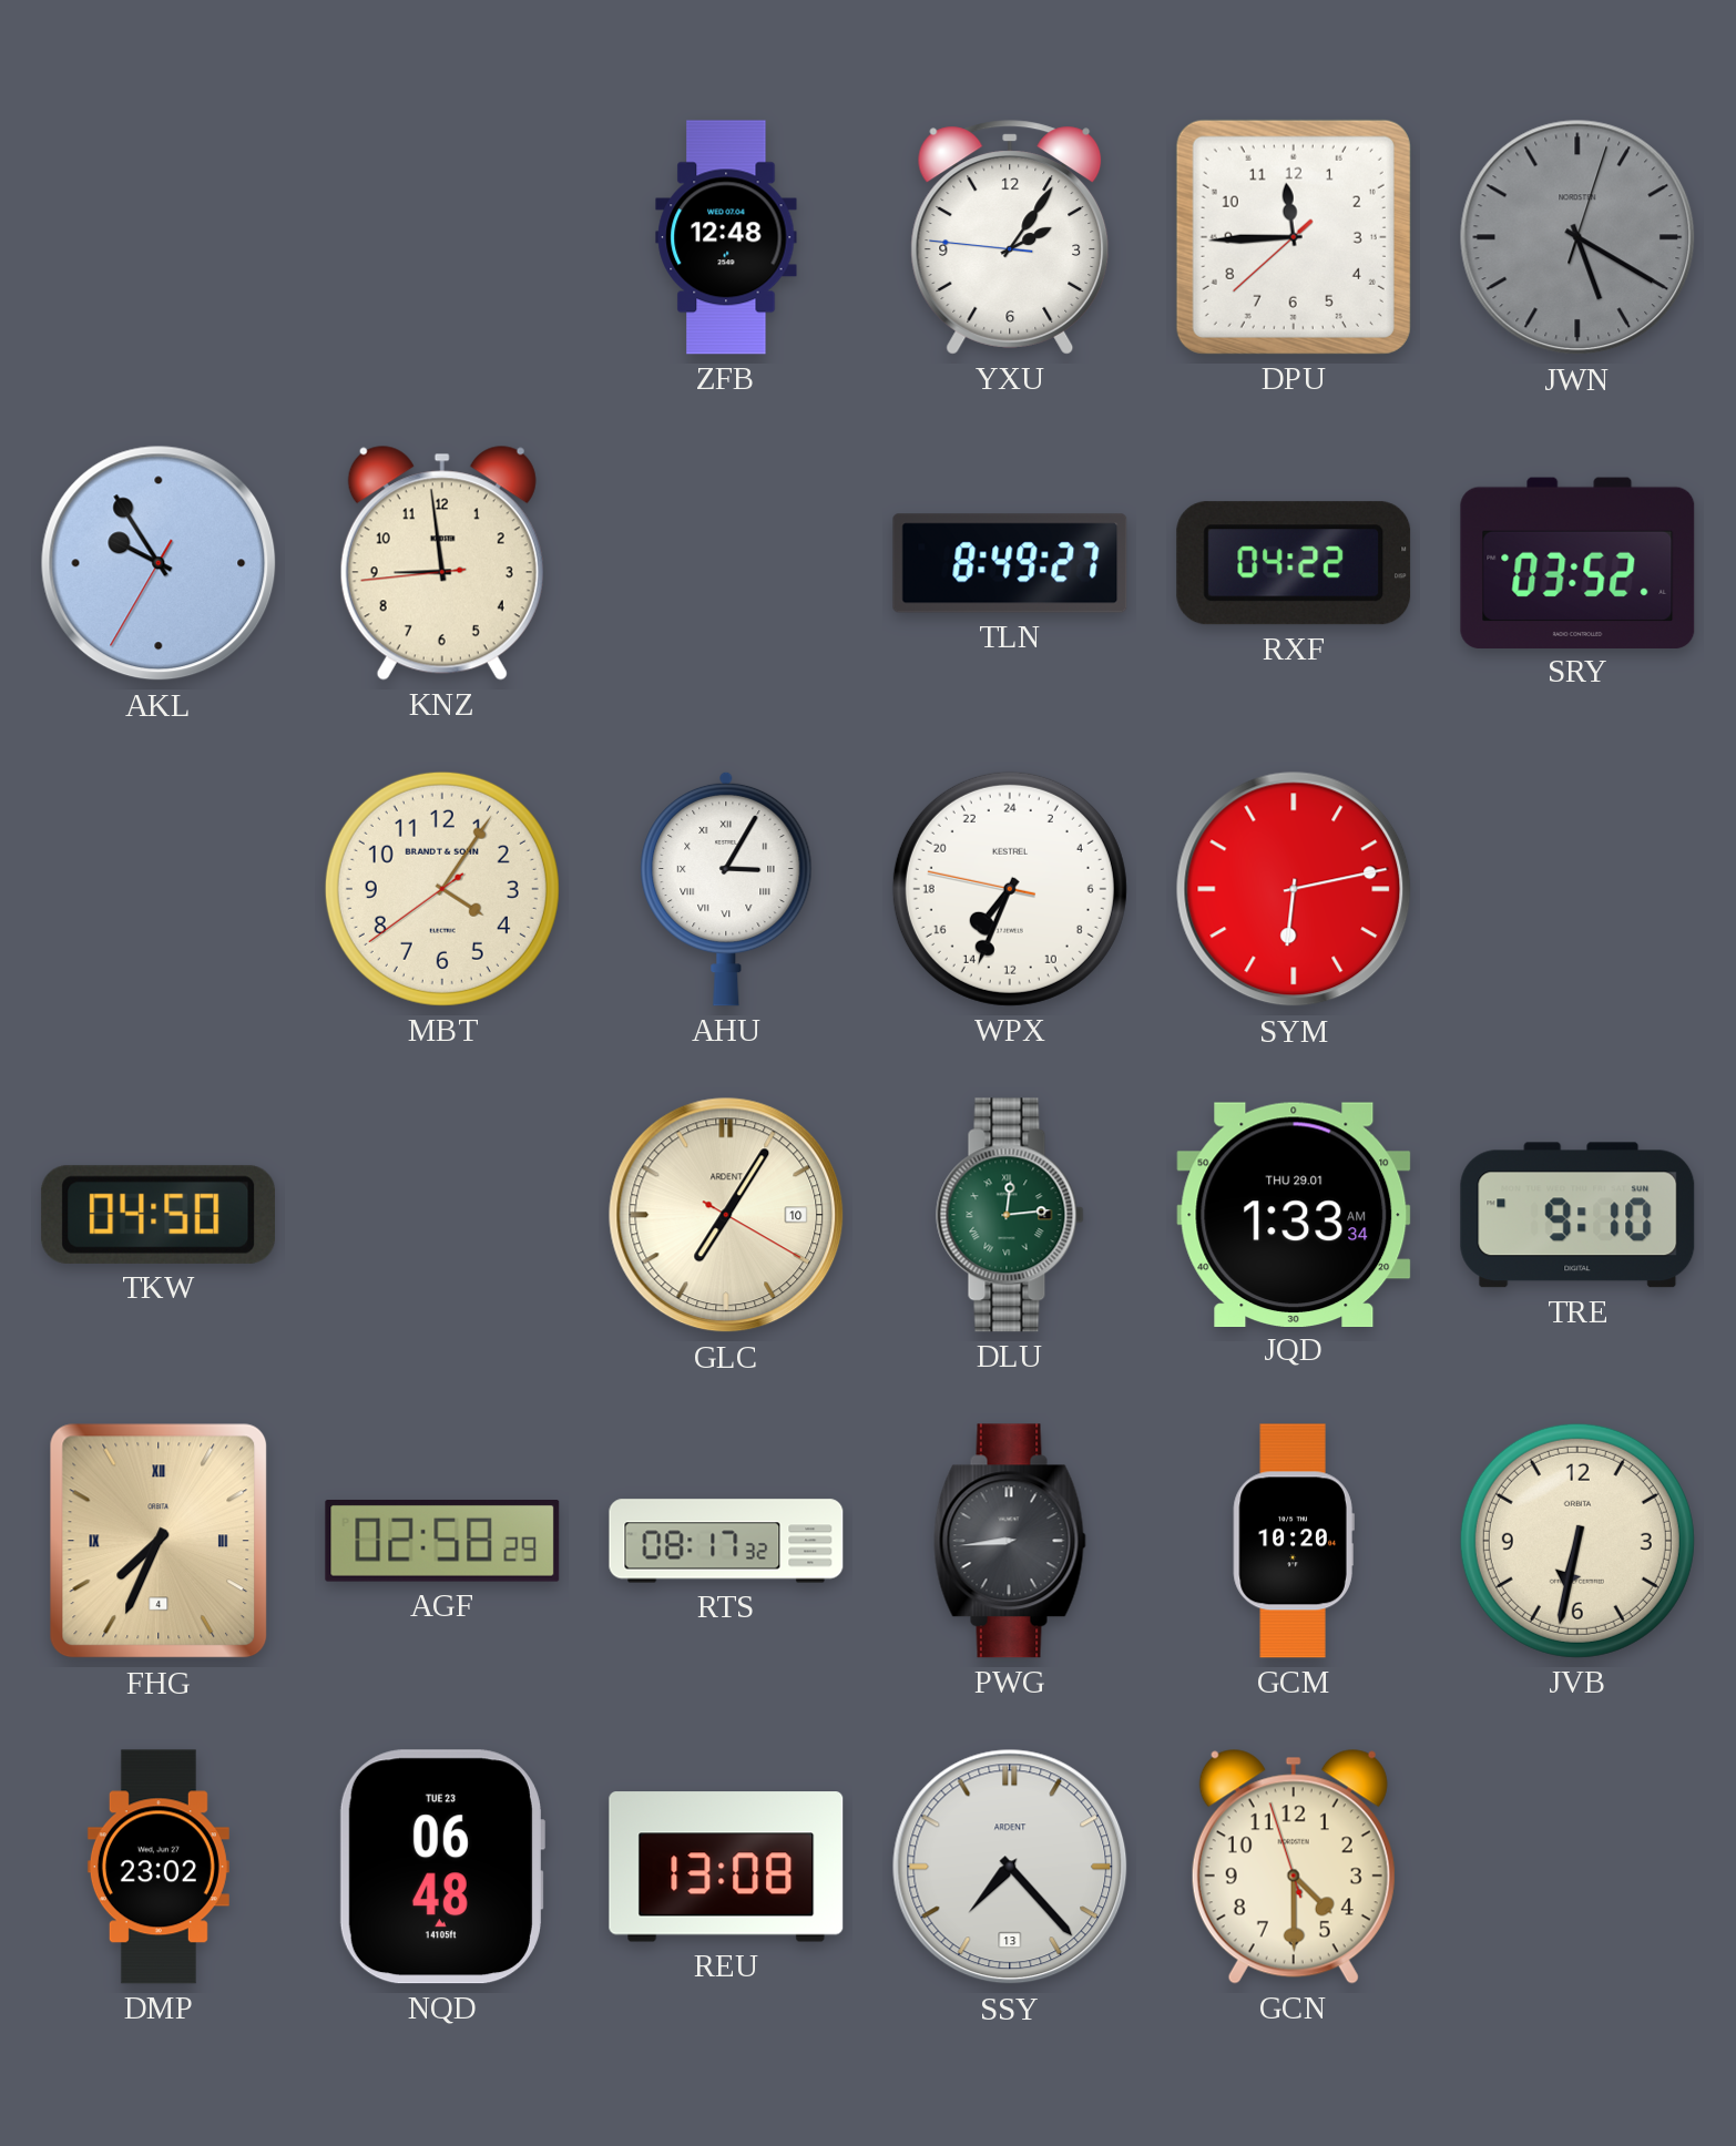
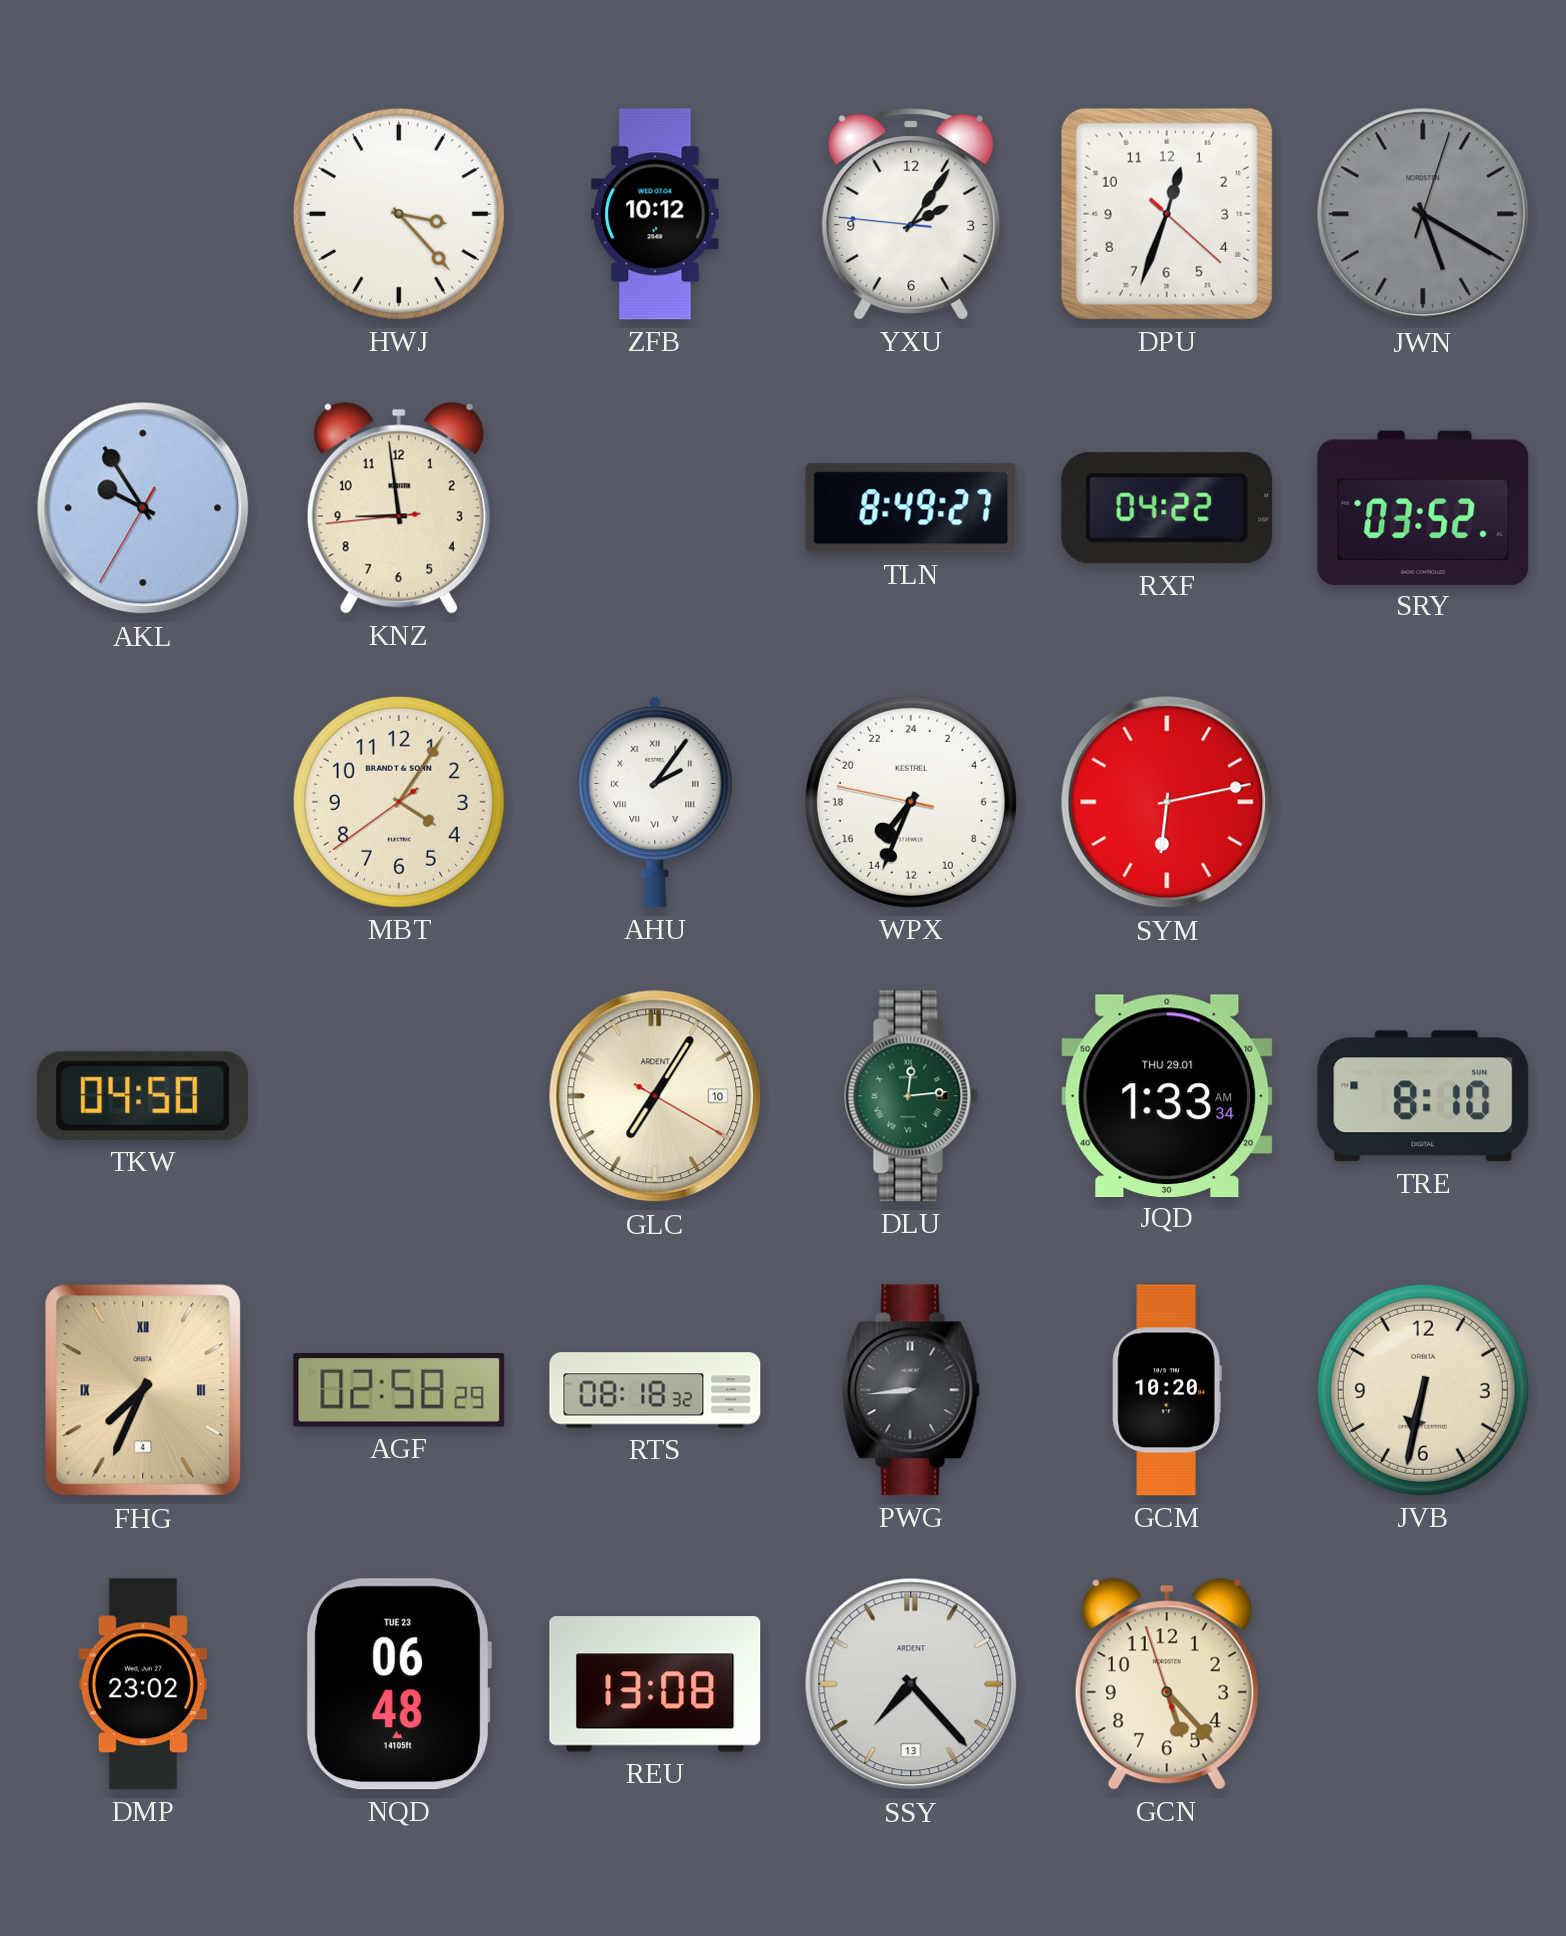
HWJ: none -> 3:23 (399, 214)
ZFB: 12:48 -> 10:12 (655, 214)
DPU: 11:44 -> 12:33 (1167, 214)
AHU: 3:05 -> 2:06 (655, 802)
TRE: 9:10 -> 8:10 (1423, 1096)
RTS: 08:17 -> 08:18 (655, 1390)
GCN: 4:29 -> 5:22 (1167, 1684)
